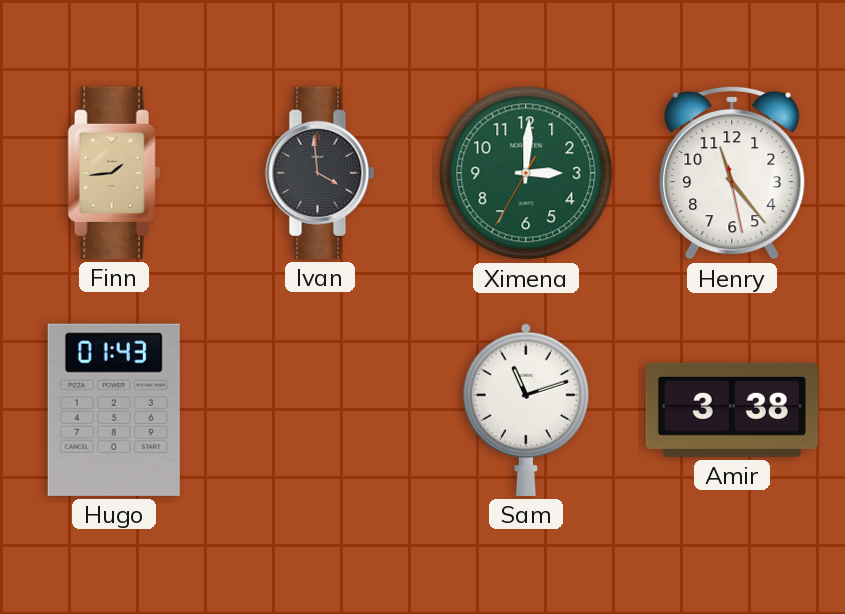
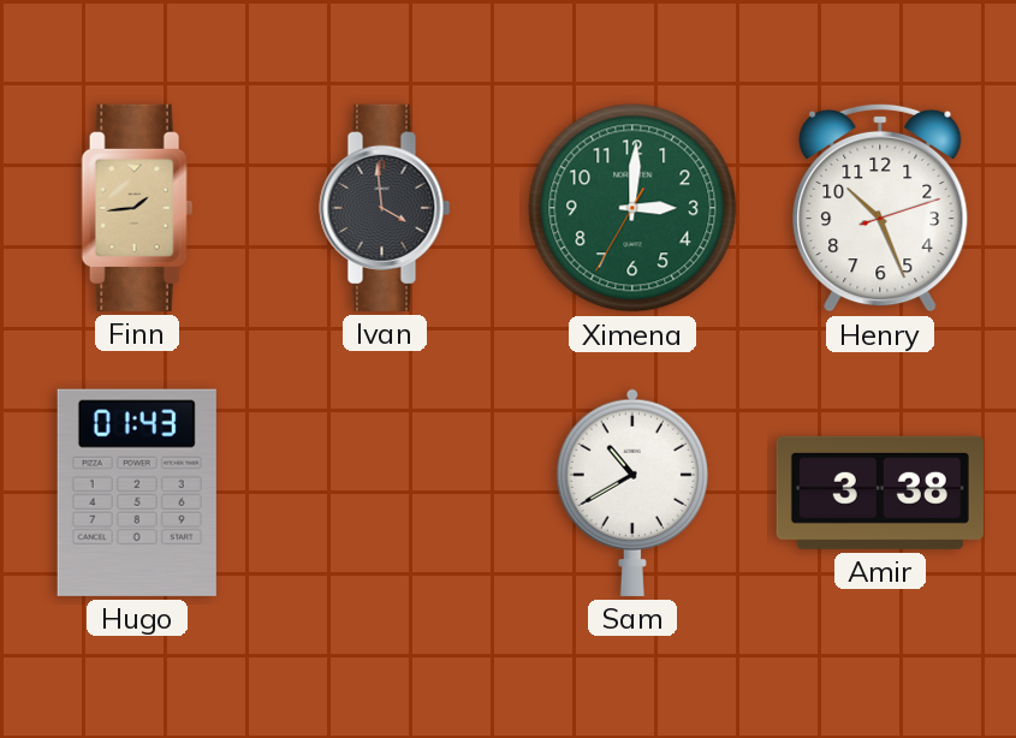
Henry: 11:23 -> 10:26 (880, 208)
Sam: 11:12 -> 10:40 (632, 493)
